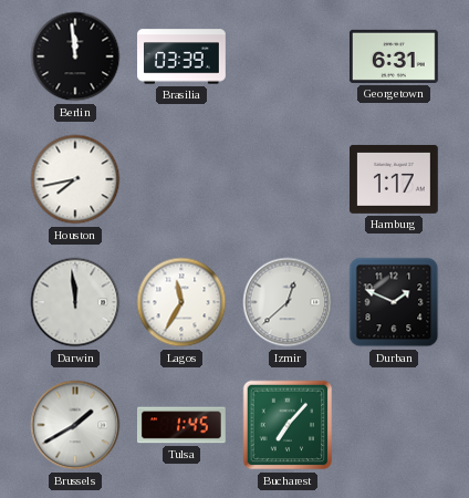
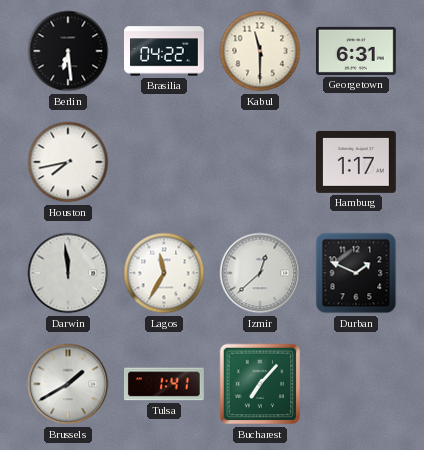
Berlin: 11:59 -> 6:29 (68, 51)
Brasilia: 03:39 -> 04:22 (165, 51)
Kabul: none -> 11:30 (260, 51)
Tulsa: 1:45 -> 1:41 (165, 384)
